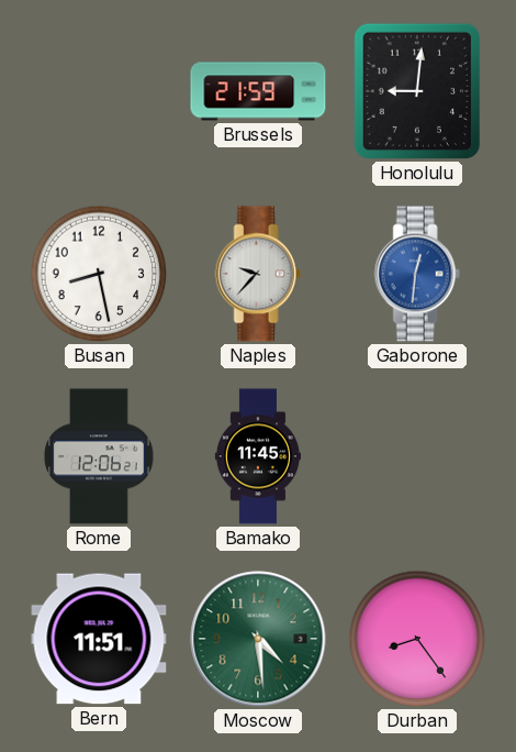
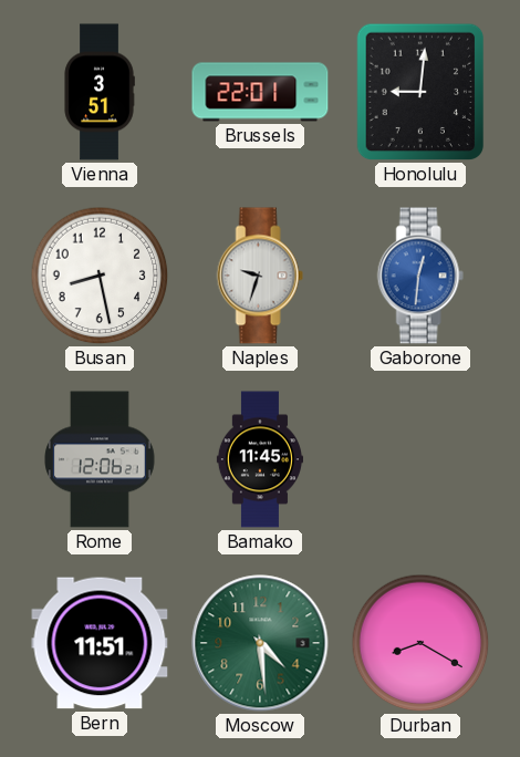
Vienna: none -> 3:51 (100, 92)
Brussels: 21:59 -> 22:01 (260, 92)
Naples: 9:37 -> 9:33 (260, 276)
Durban: 8:24 -> 8:20 (420, 643)
